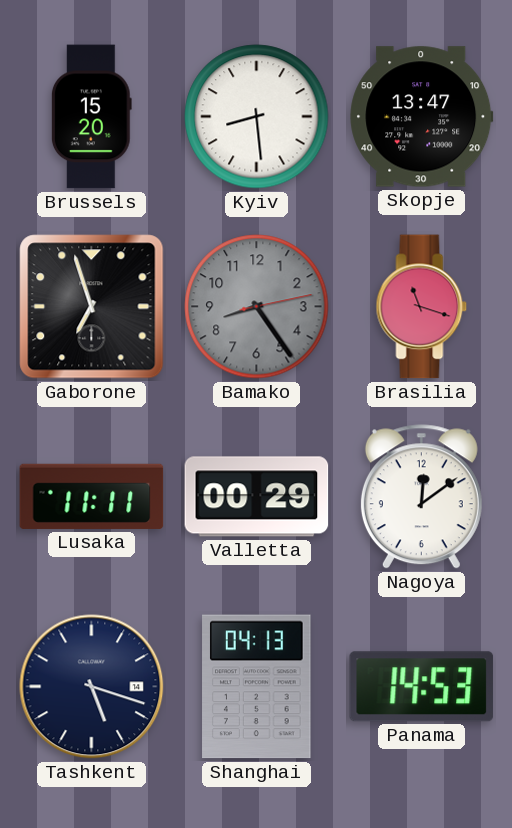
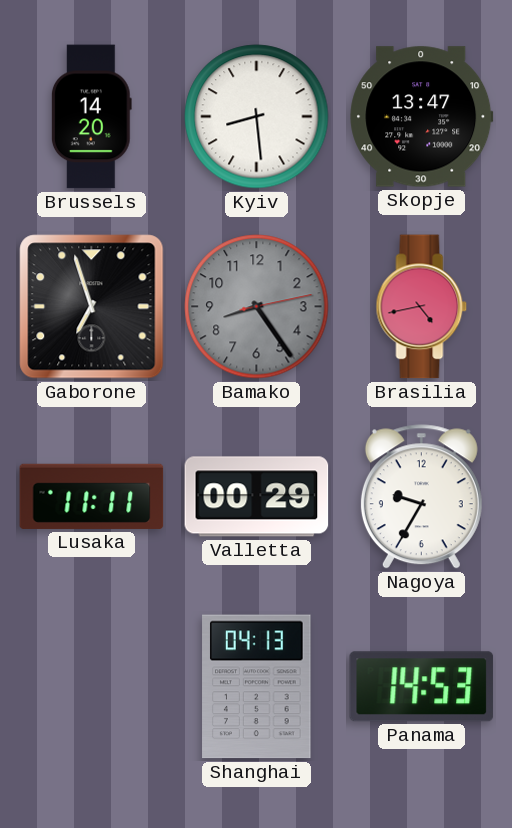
Brussels: 15:20 -> 14:20 (91, 117)
Brasilia: 11:18 -> 4:43 (422, 307)
Nagoya: 12:09 -> 9:35 (421, 497)
Tashkent: 5:18 -> none (92, 687)
